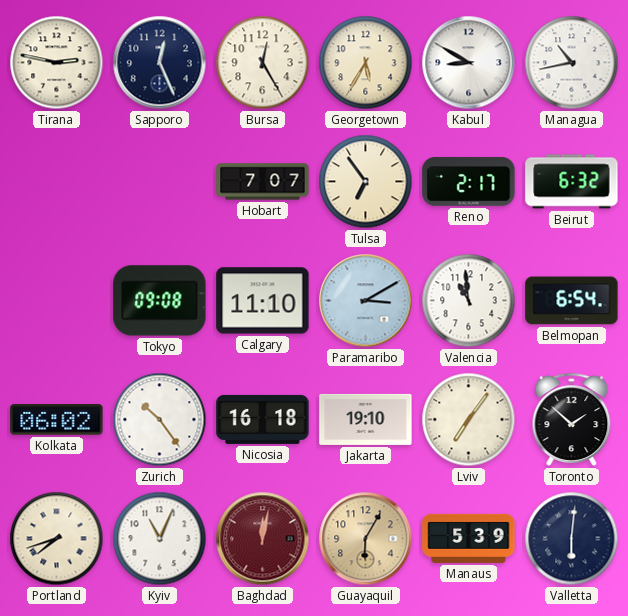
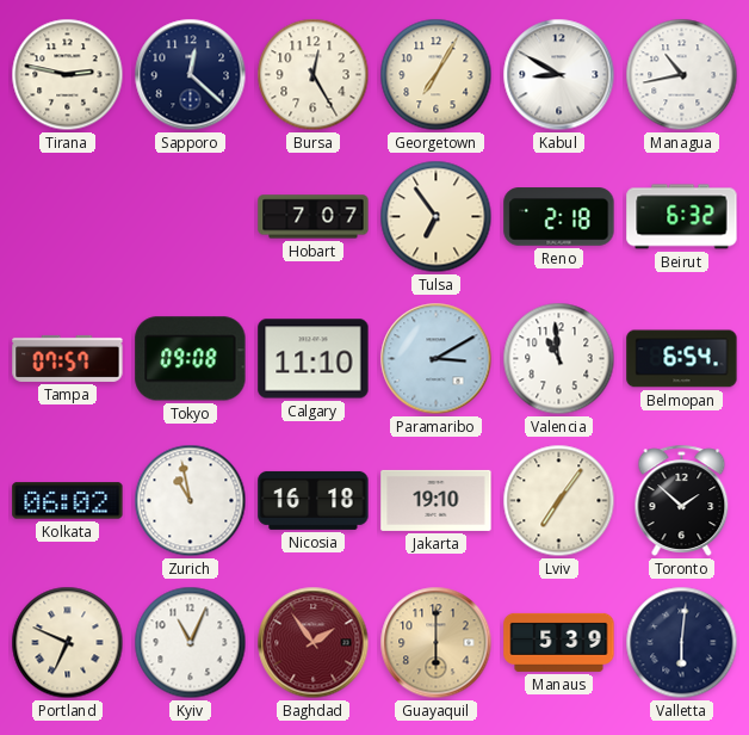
Sapporo: 12:26 -> 12:22 (191, 75)
Georgetown: 5:35 -> 7:05 (437, 75)
Reno: 2:17 -> 2:18 (559, 217)
Tampa: none -> 07:57 (68, 358)
Zurich: 10:24 -> 10:58 (191, 501)
Portland: 7:42 -> 6:49 (68, 643)
Baghdad: 12:02 -> 1:54 (314, 643)
Guayaquil: 6:05 -> 6:00 (437, 643)
